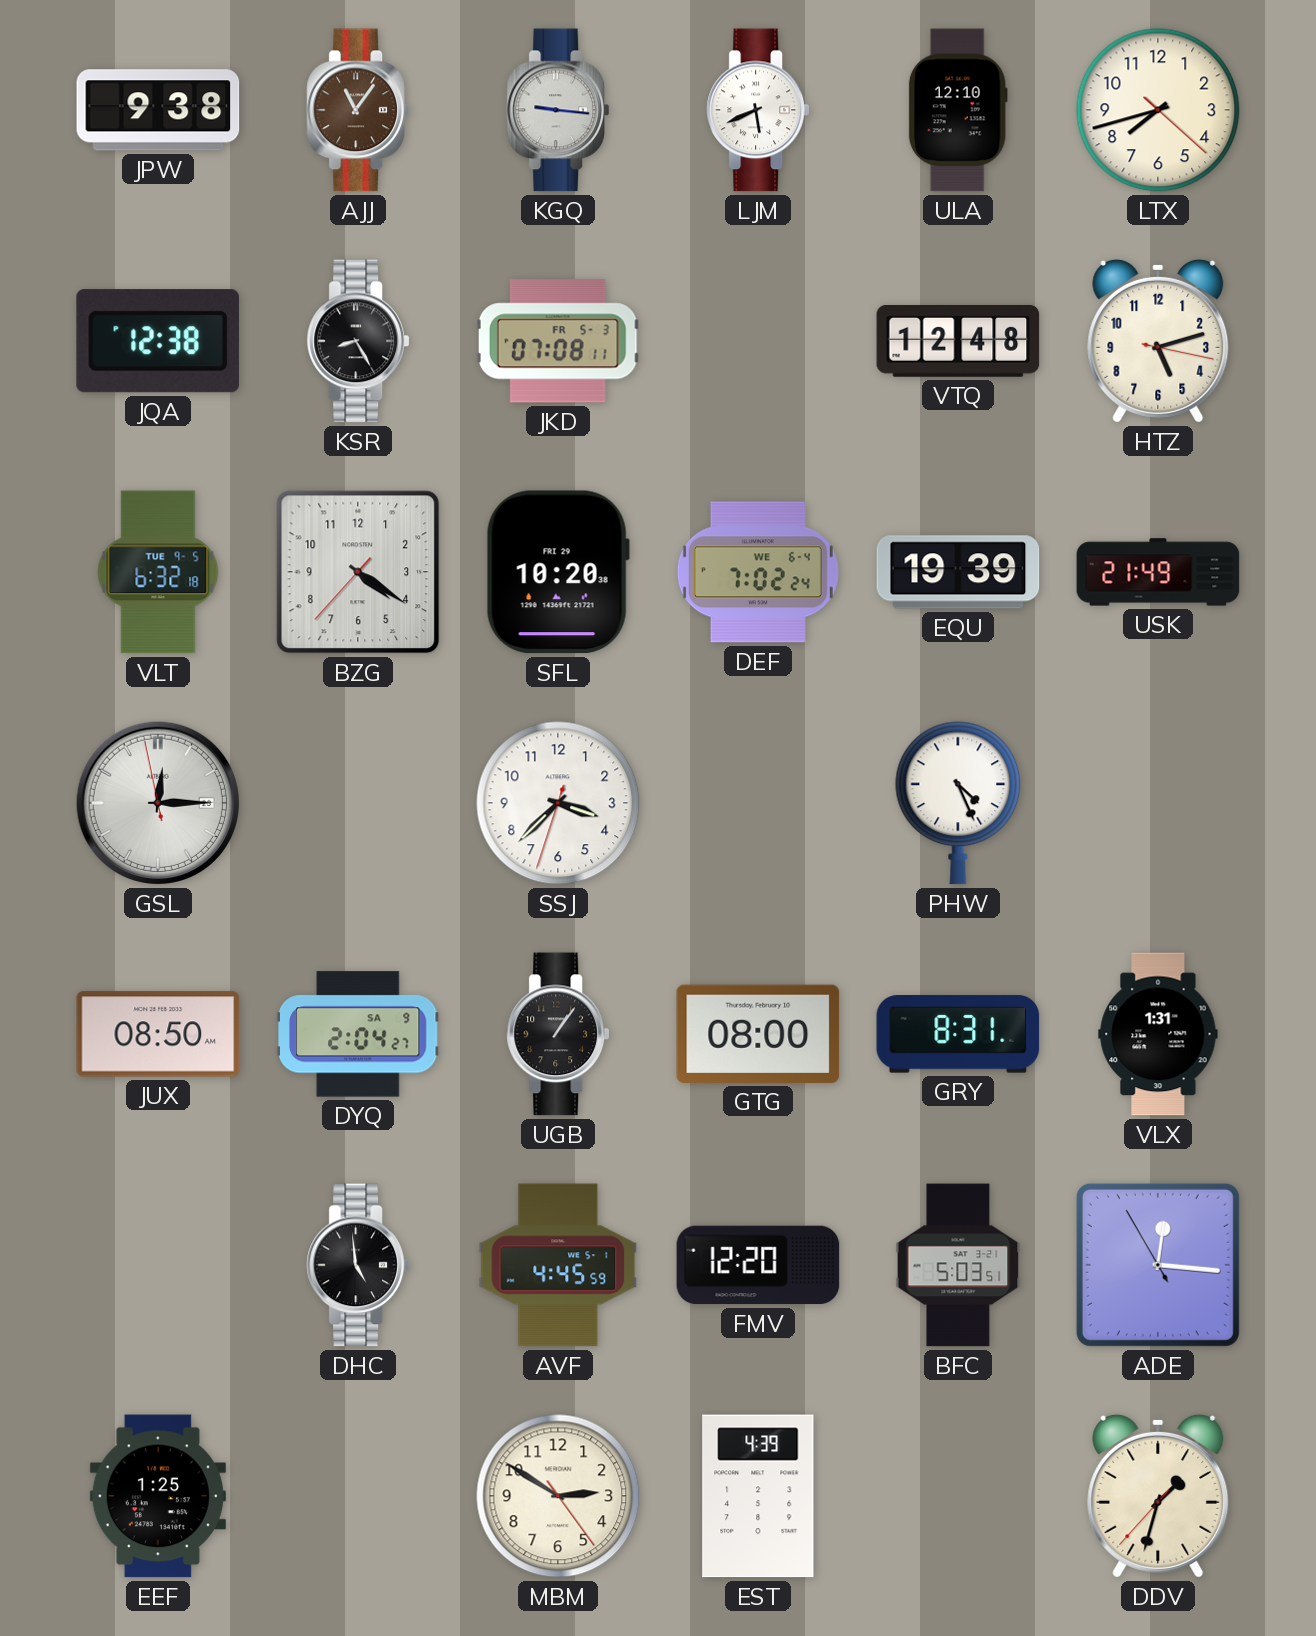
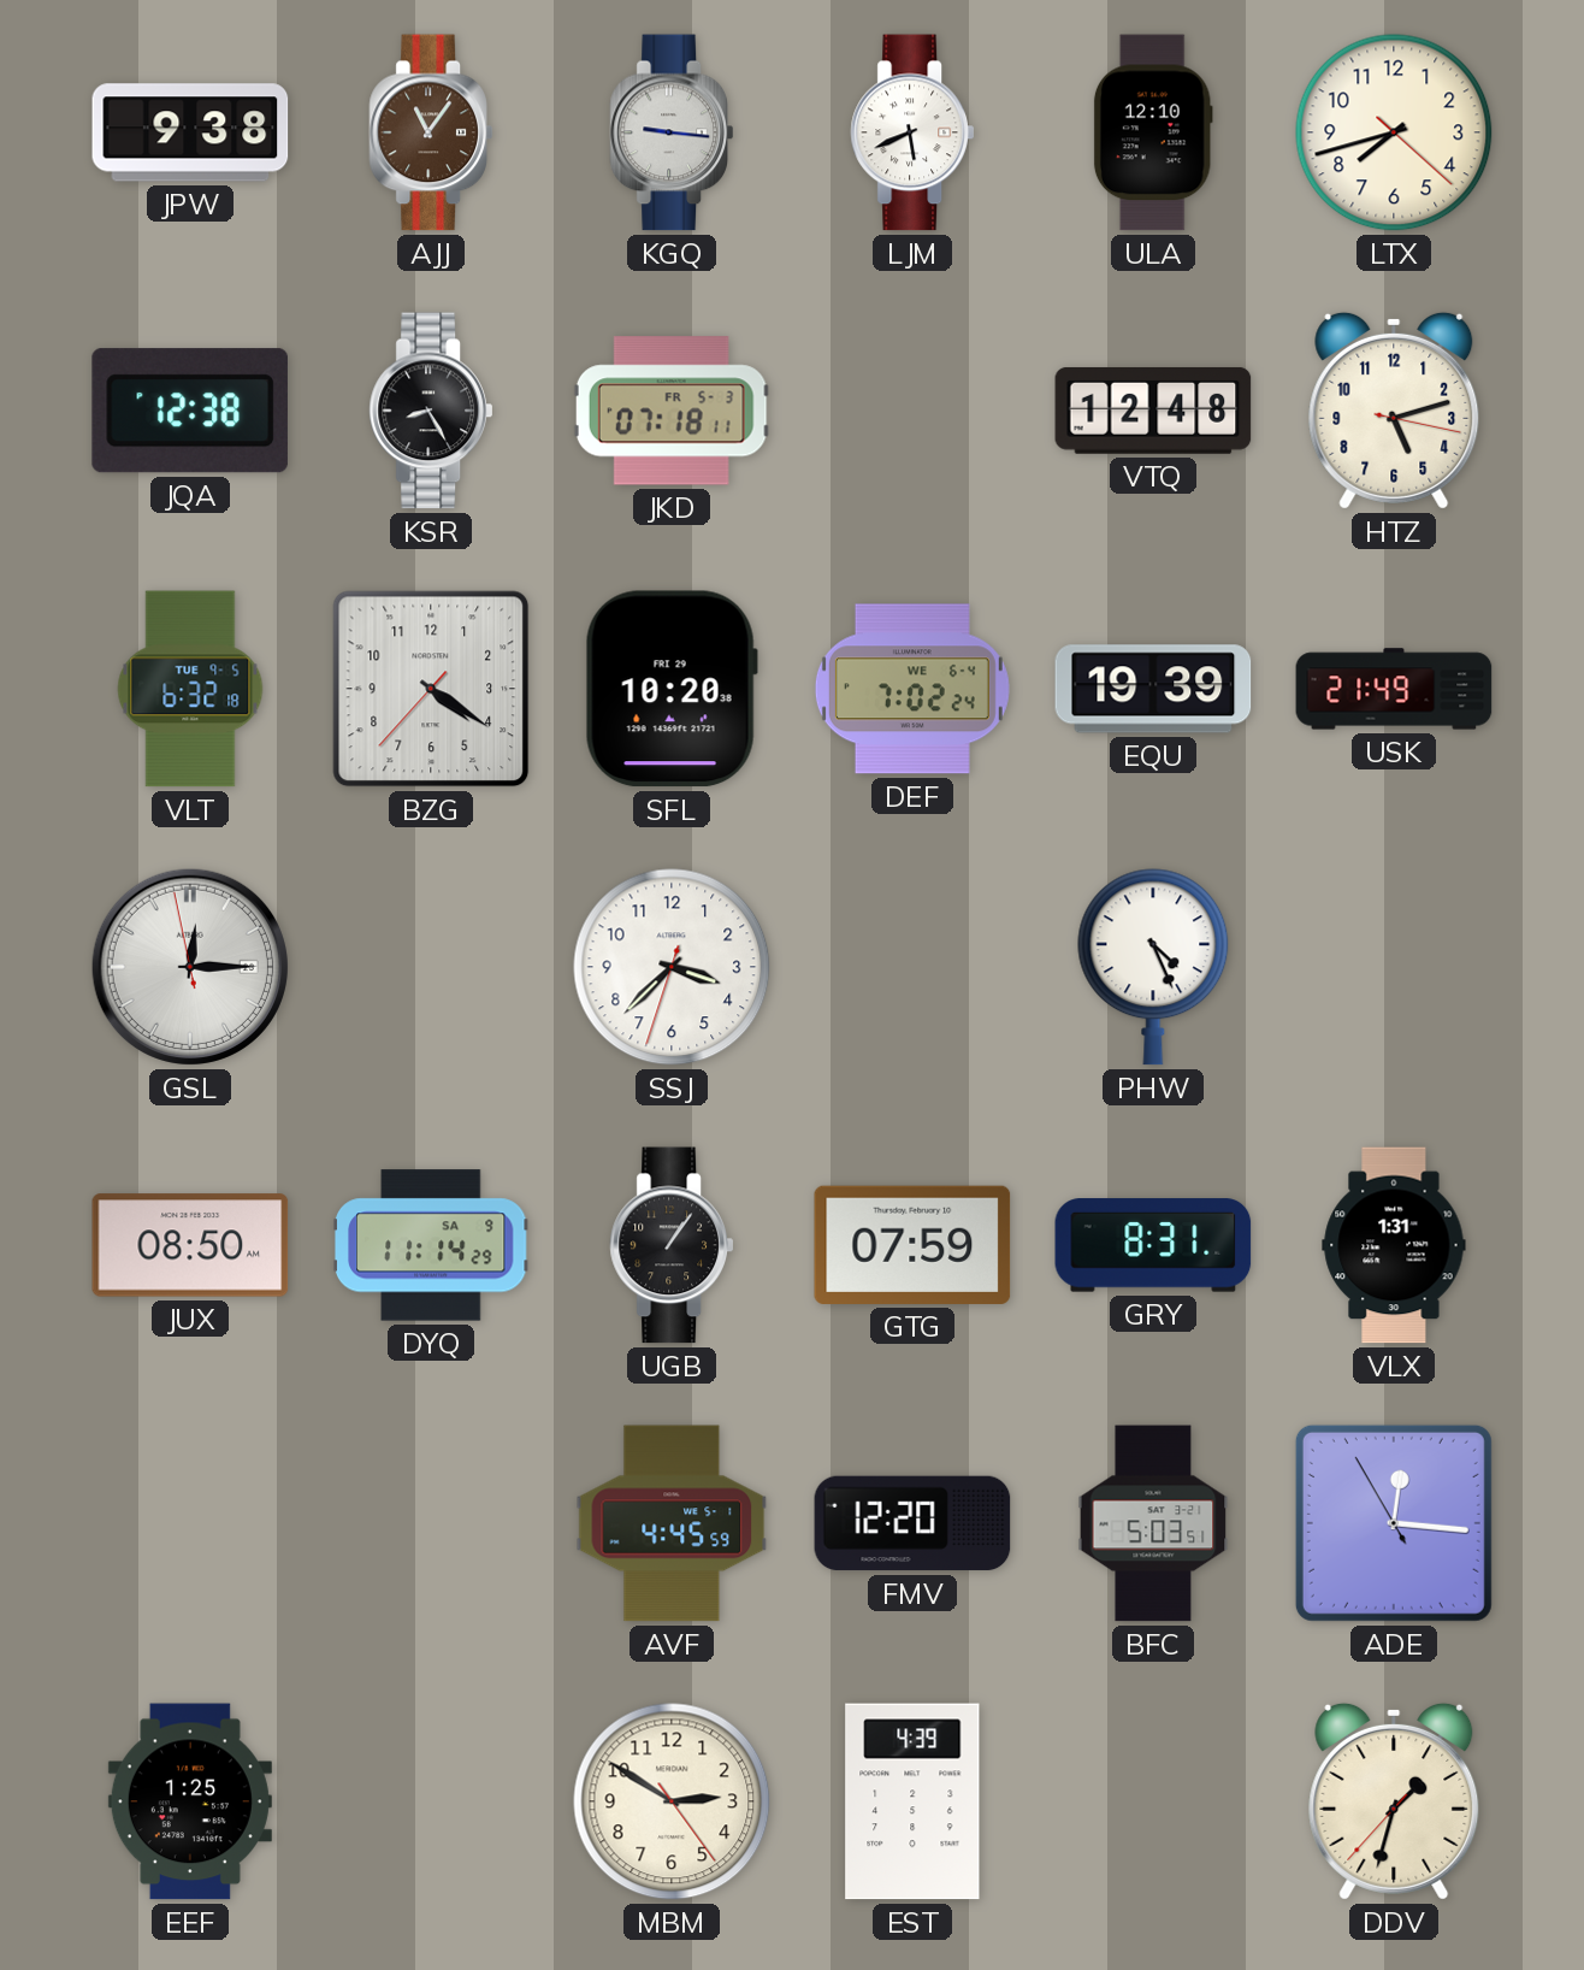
JKD: 07:08 -> 07:18 (672, 411)
DYQ: 2:04 -> 11:14 (431, 1245)
GTG: 08:00 -> 07:59 (912, 1245)
DHC: 4:59 -> none (358, 1265)
